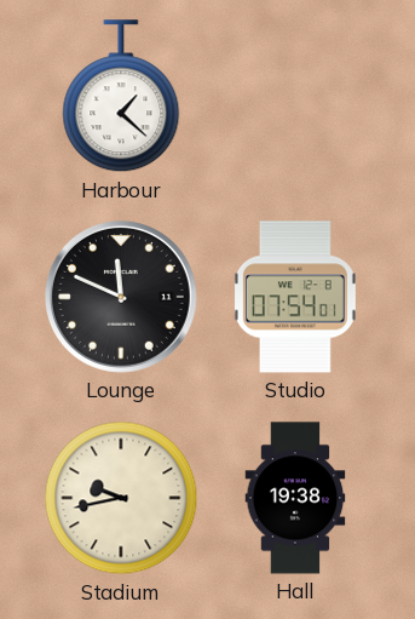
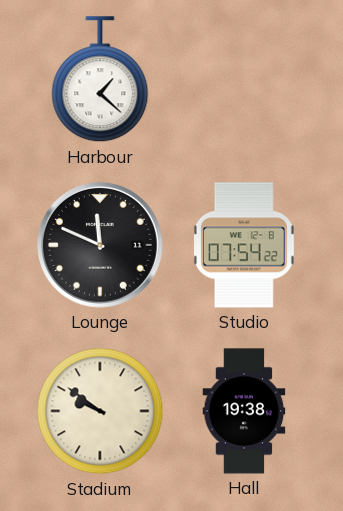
Studio: 07:54:01 -> 07:54:22 (244, 245)
Stadium: 9:43 -> 9:51 (100, 411)
